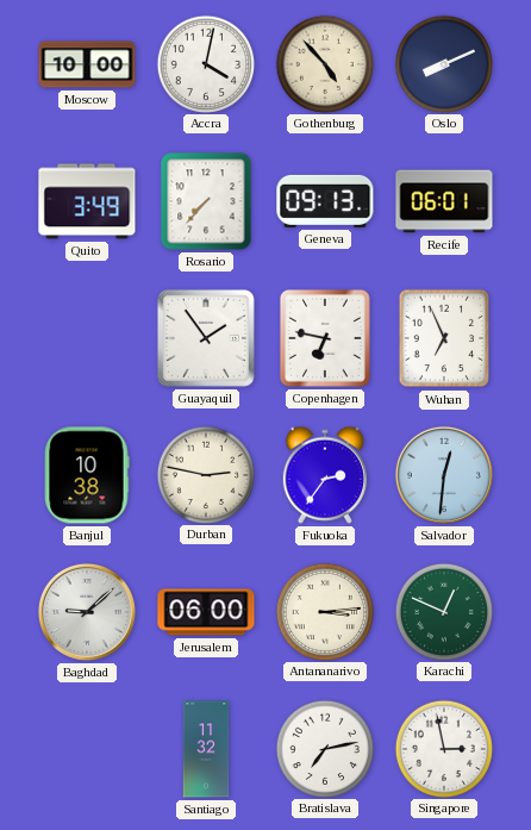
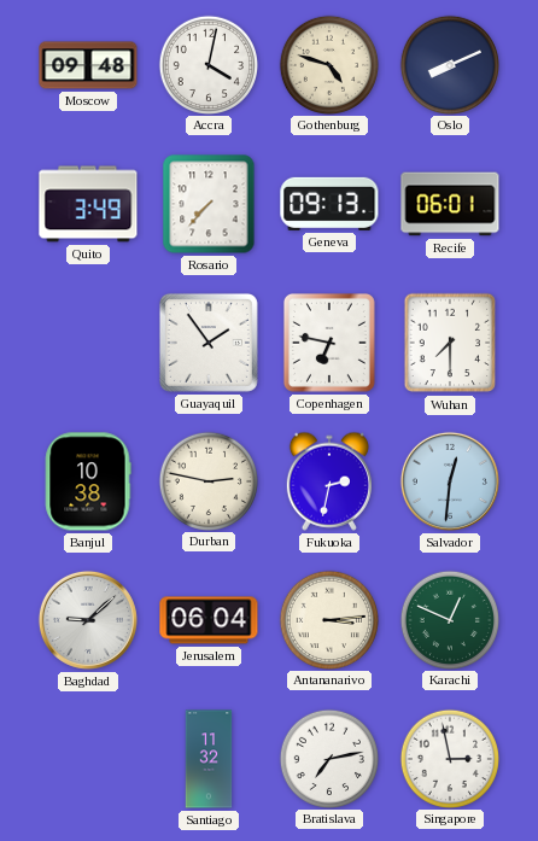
Moscow: 10:00 -> 09:48 (88, 65)
Gothenburg: 4:53 -> 4:48 (328, 64)
Wuhan: 6:56 -> 7:30 (450, 343)
Fukuoka: 2:36 -> 2:32 (329, 481)
Jerusalem: 06:00 -> 06:04 (209, 620)
